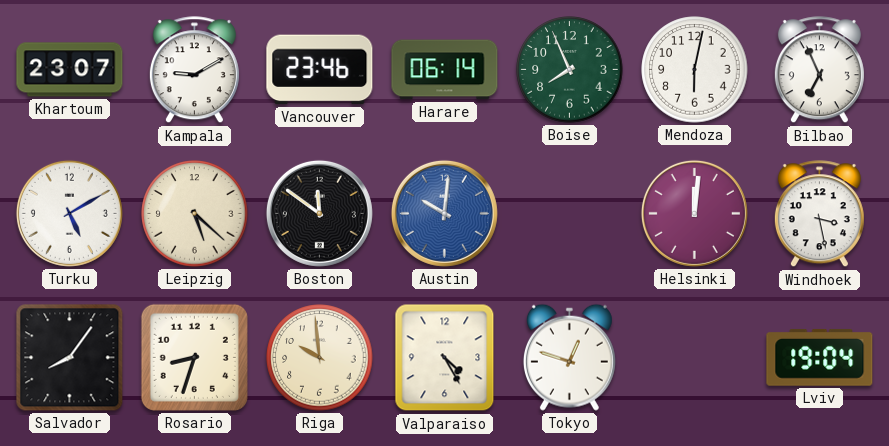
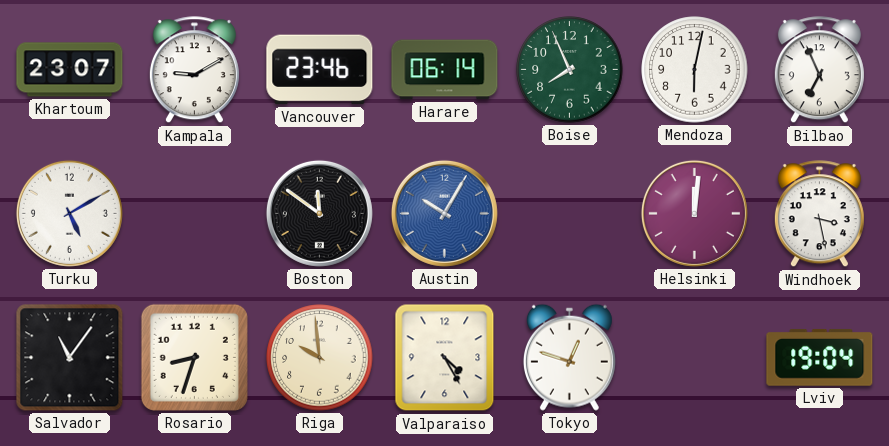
Leipzig: 5:22 -> none (195, 214)
Austin: 10:01 -> 10:05 (444, 213)
Salvador: 8:06 -> 11:06 (70, 358)
